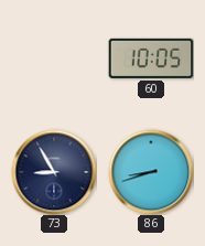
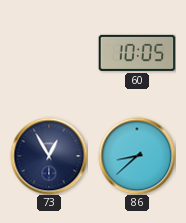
73: 8:55 -> 12:55 (49, 156)
86: 8:42 -> 8:38 (137, 156)
